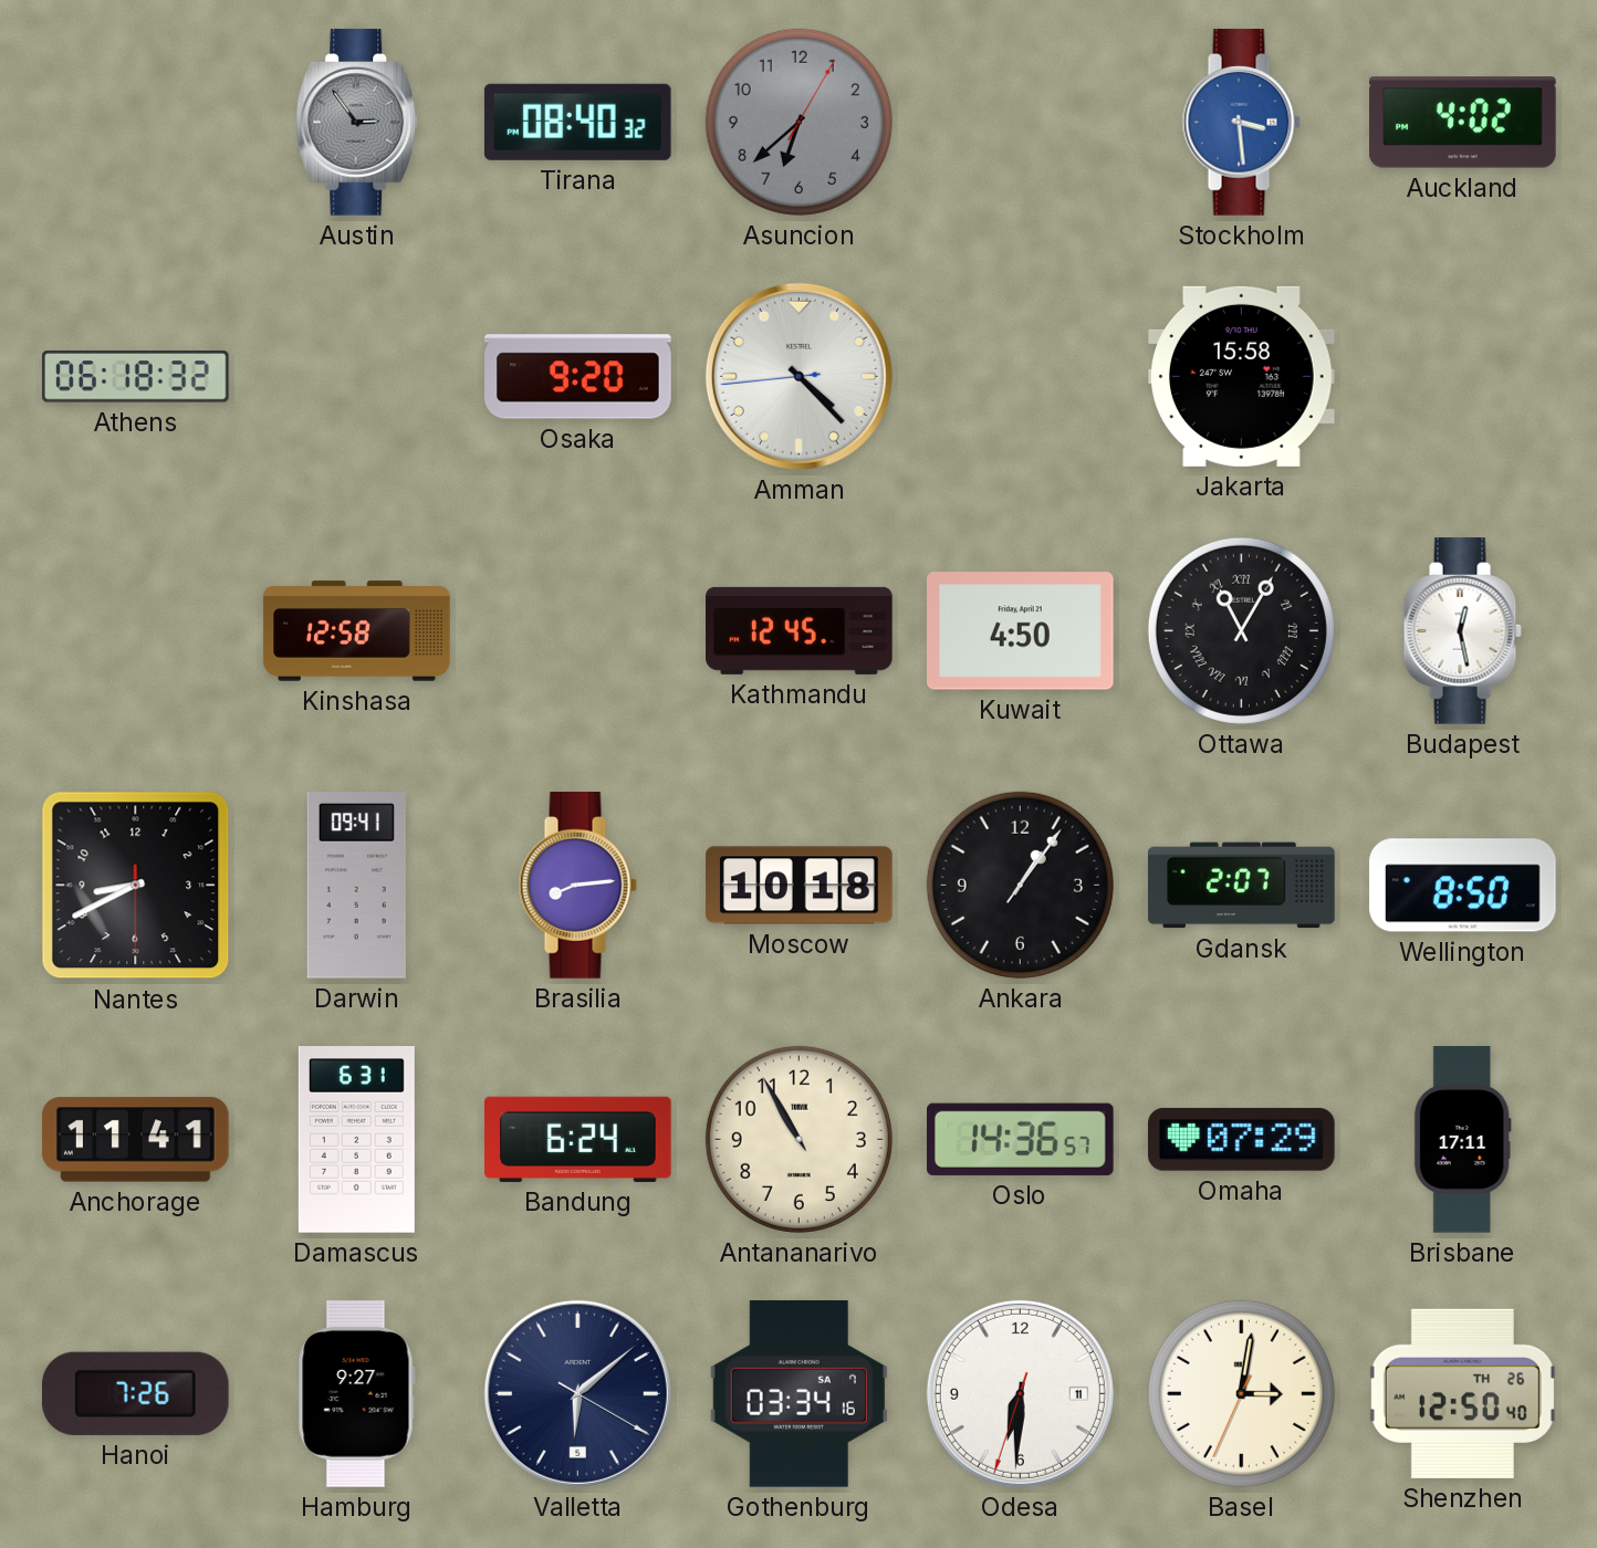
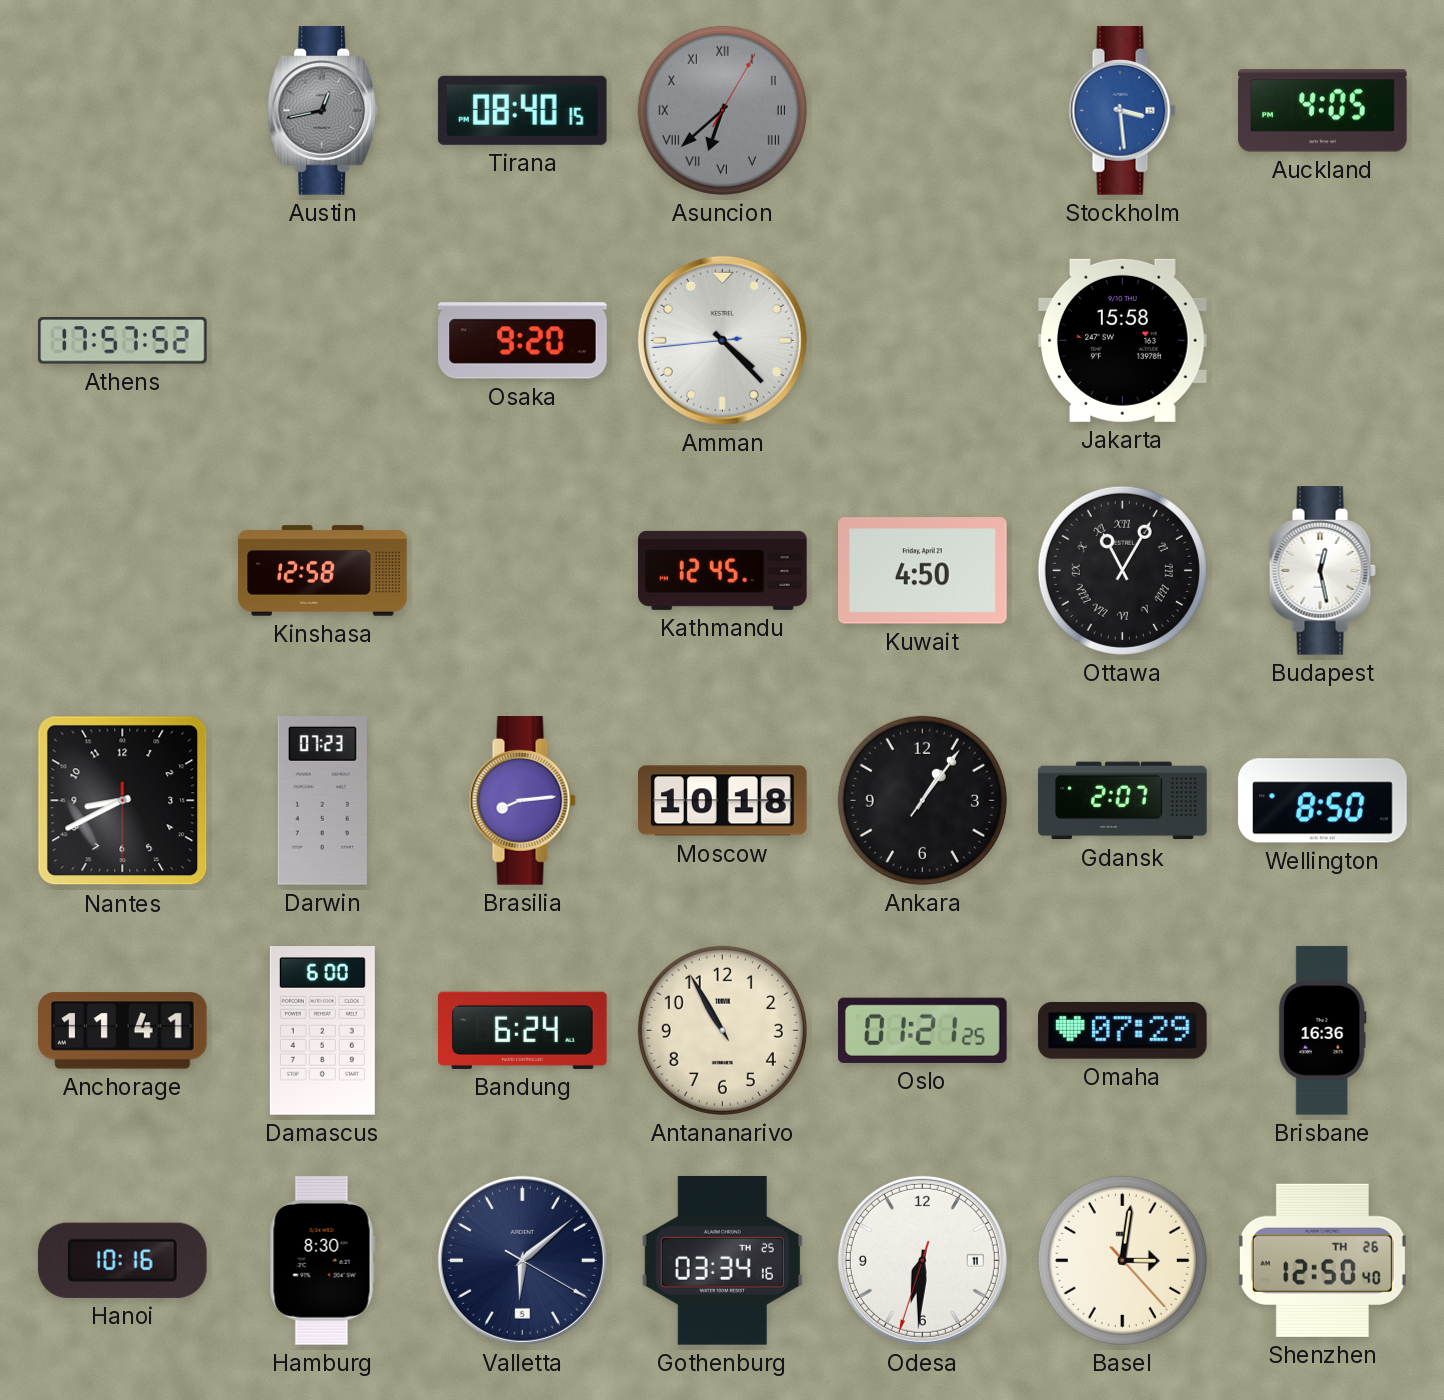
Austin: 2:54 -> 12:43 (323, 111)
Tirana: 08:40:32 -> 08:40:15 (522, 110)
Asuncion numerals: Arabic -> Roman (722, 110)
Auckland: 4:02 -> 4:05 (1323, 111)
Athens: 06:18 -> 17:57 (123, 341)
Darwin: 09:41 -> 07:23 (322, 801)
Damascus: 6:31 -> 6:00 (322, 1031)
Oslo: 14:36 -> 01:21 (923, 1030)
Brisbane: 17:11 -> 16:36 (1322, 1031)
Hanoi: 7:26 -> 10:16 (122, 1260)
Hamburg: 9:27 -> 8:30 (322, 1261)
Gothenburg date: SA 7 -> TH 25 (722, 1261)
Basel: 3:01:34 -> 3:01:23 (1122, 1260)
